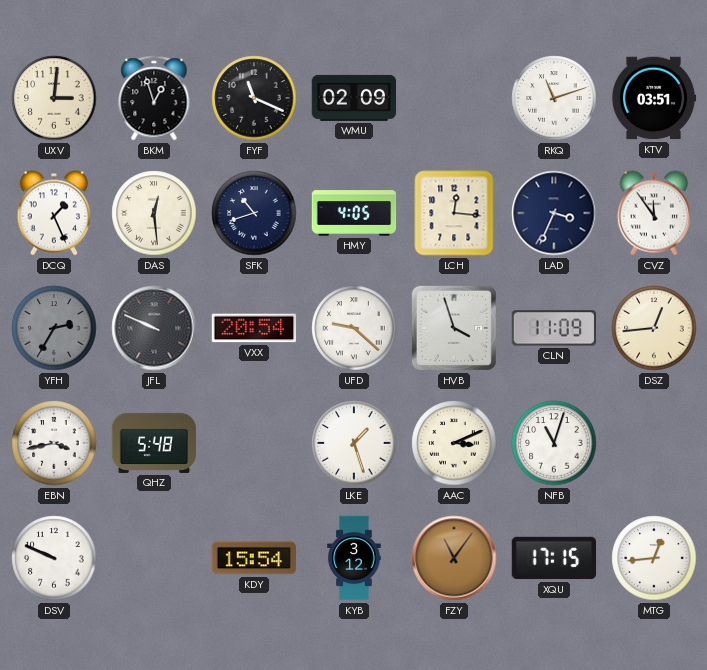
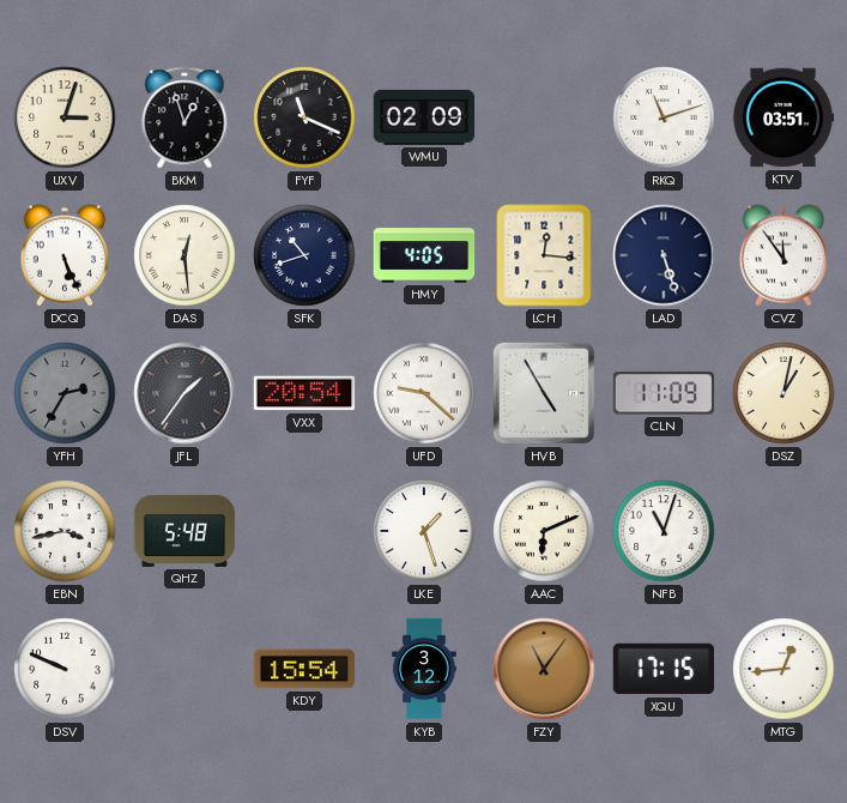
UXV: 3:01 -> 3:03 (65, 117)
DCQ: 1:26 -> 5:26 (65, 255)
LAD: 3:34 -> 5:27 (664, 255)
JFL: 9:49 -> 1:36 (184, 393)
HVB: 3:57 -> 4:55 (544, 393)
DSZ: 12:44 -> 1:02 (784, 393)
AAC: 3:11 -> 6:11 (544, 531)
